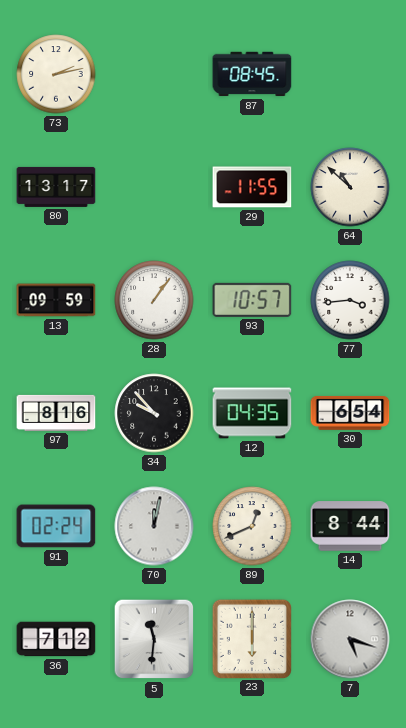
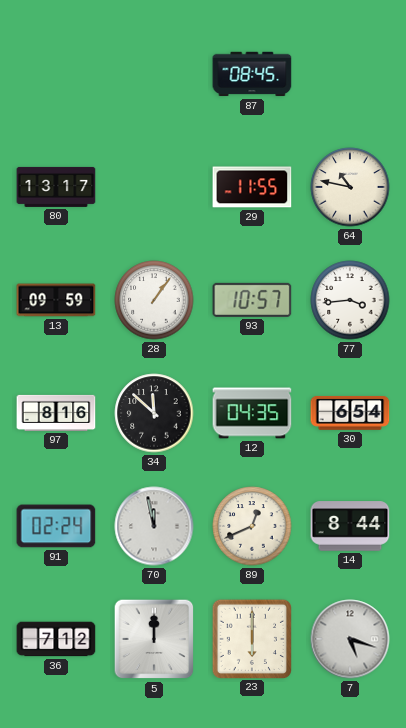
73: 2:13 -> none (56, 74)
64: 10:52 -> 10:47 (350, 187)
34: 9:53 -> 11:52 (154, 413)
70: 12:02 -> 11:58 (154, 526)
5: 11:31 -> 12:00 (154, 639)
